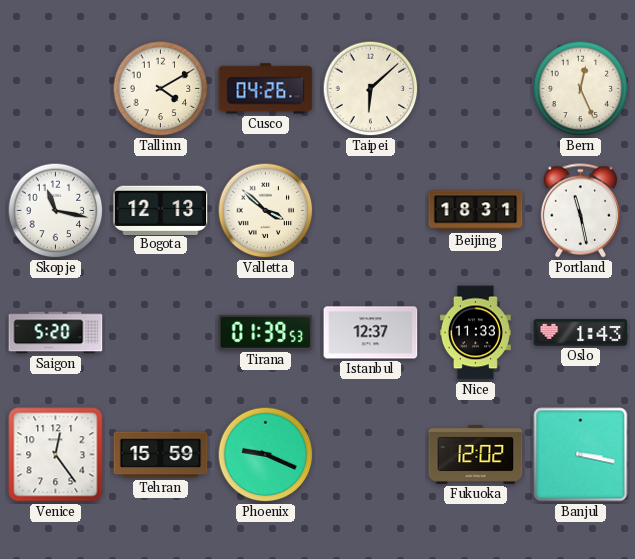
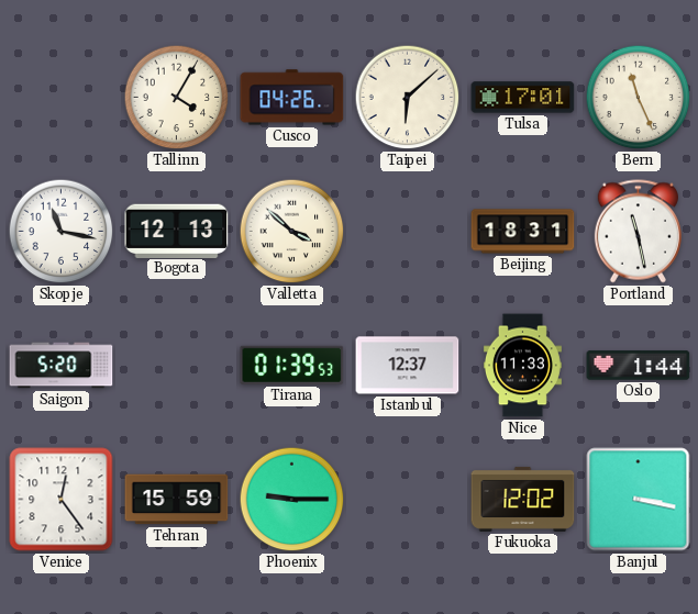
Tallinn: 4:10 -> 4:05 (177, 98)
Tulsa: none -> 17:01 (523, 98)
Bern: 12:26 -> 11:26 (639, 98)
Oslo: 1:43 -> 1:44 (639, 366)
Phoenix: 9:19 -> 9:15 (292, 500)
